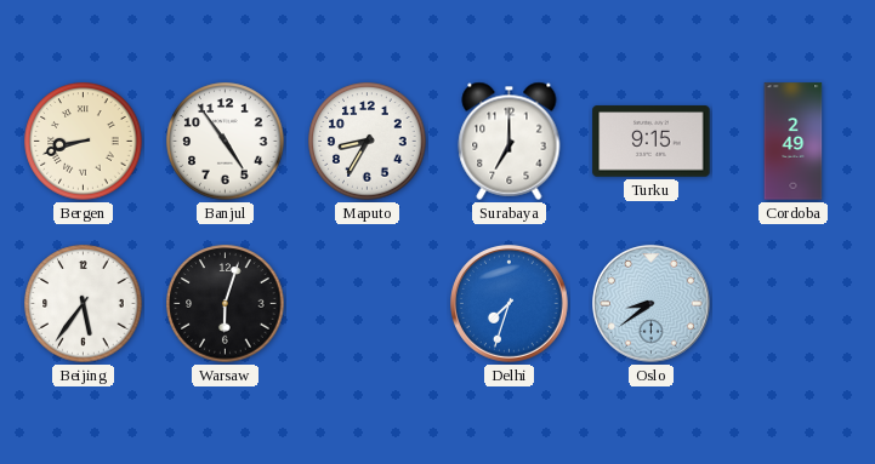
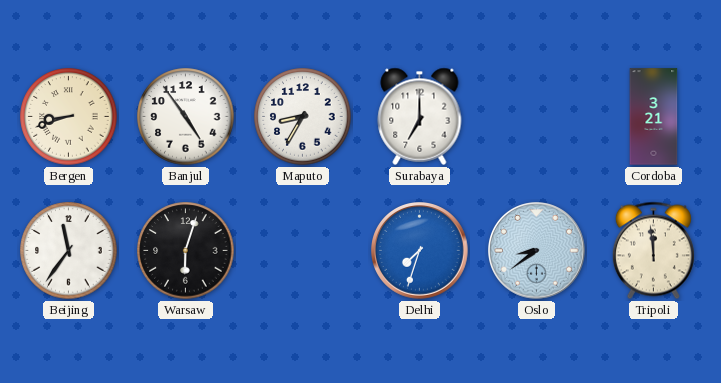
Turku: 9:15 -> none (652, 142)
Cordoba: 2:49 -> 3:21 (654, 117)
Beijing: 5:36 -> 11:36 (69, 251)
Tripoli: none -> 11:59 (653, 251)
